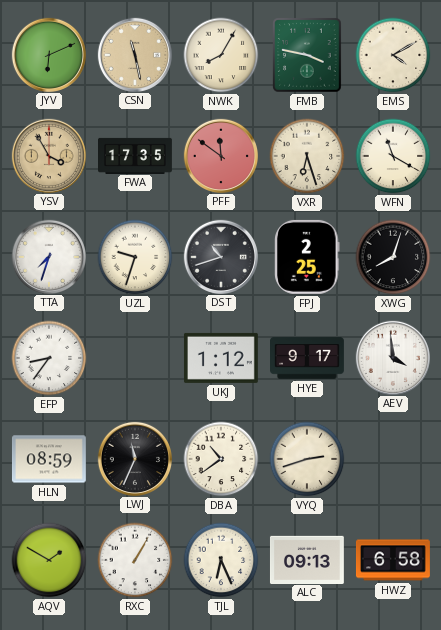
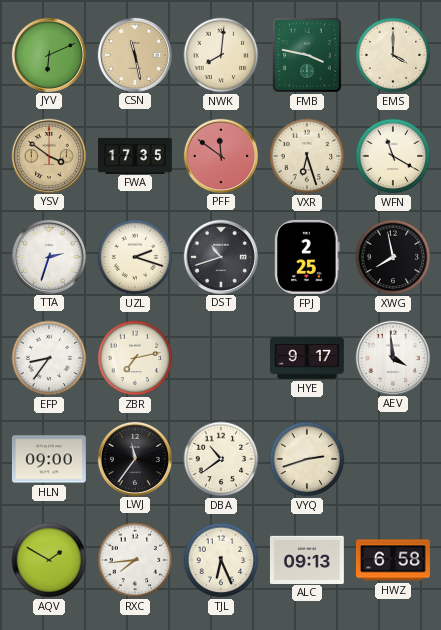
NWK: 8:05 -> 8:01 (221, 55)
EMS: 4:10 -> 4:00 (393, 55)
YSV: 3:55 -> 3:51 (48, 155)
TTA: 7:33 -> 2:33 (48, 256)
UZL: 9:33 -> 2:18 (135, 257)
XWG: 8:03 -> 7:58 (393, 257)
ZBR: none -> 7:13 (135, 358)
UKJ: 1:12 -> none (221, 358)
HLN: 08:59 -> 09:00 (49, 459)
LWJ: 11:34 -> 11:36 (134, 458)
RXC: 1:05 -> 7:44 (135, 560)
